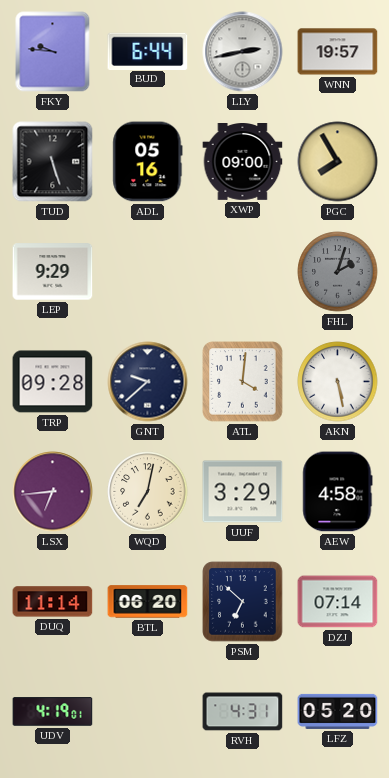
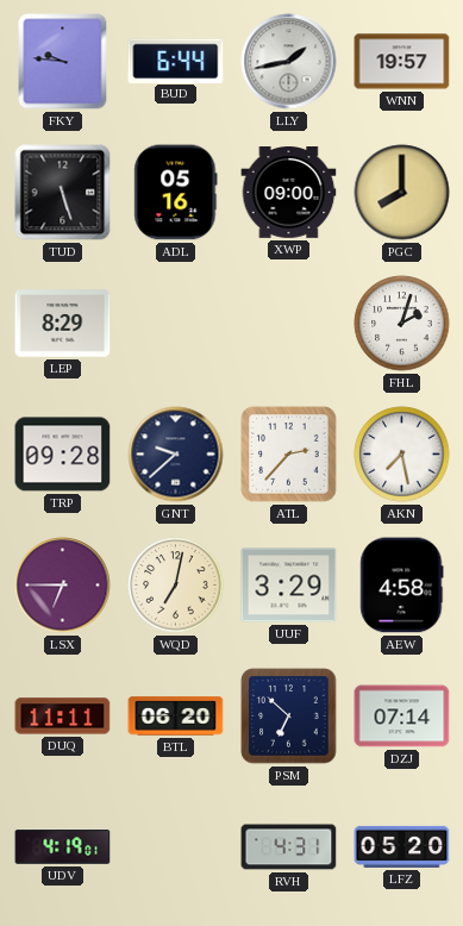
LLY: 2:43 -> 1:43 (289, 62)
PGC: 7:55 -> 8:00 (402, 193)
LEP: 9:29 -> 8:29 (63, 324)
FHL dial: grey -> white (402, 324)
ATL: 4:01 -> 2:37 (289, 455)
AKN: 5:28 -> 7:28 (402, 455)
LSX: 6:44 -> 6:45 (63, 586)
DUQ: 11:14 -> 11:11 (63, 717)
